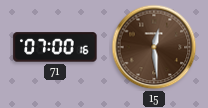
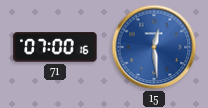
15 dial: brown -> blue (154, 47)
